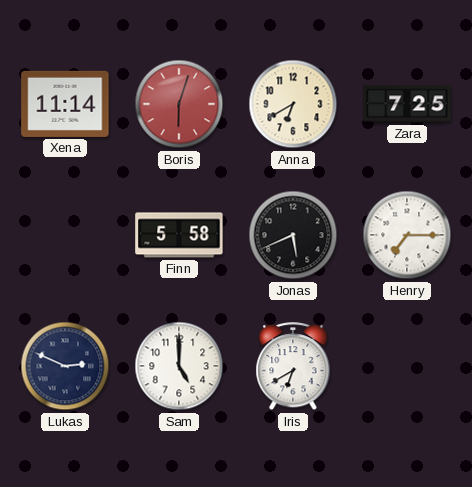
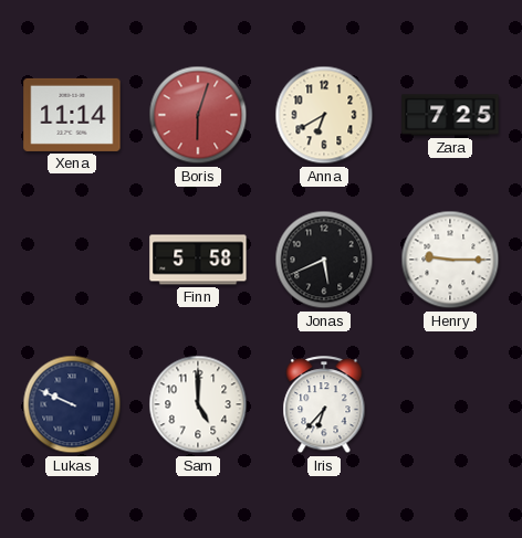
Henry: 7:15 -> 9:15 (450, 260)
Lukas: 2:49 -> 9:49 (72, 404)
Iris: 6:40 -> 6:37 (324, 405)
